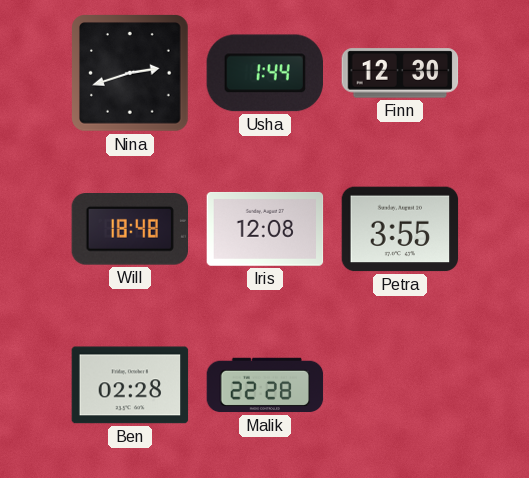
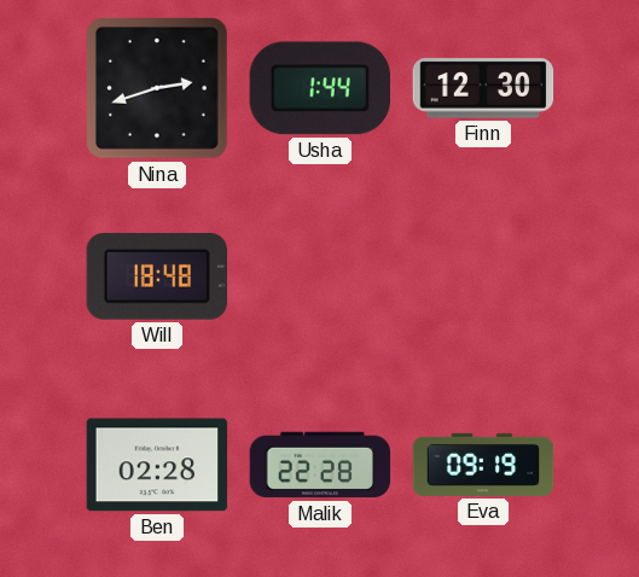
Iris: 12:08 -> none (265, 229)
Petra: 3:55 -> none (400, 229)
Eva: none -> 09:19 (483, 465)
